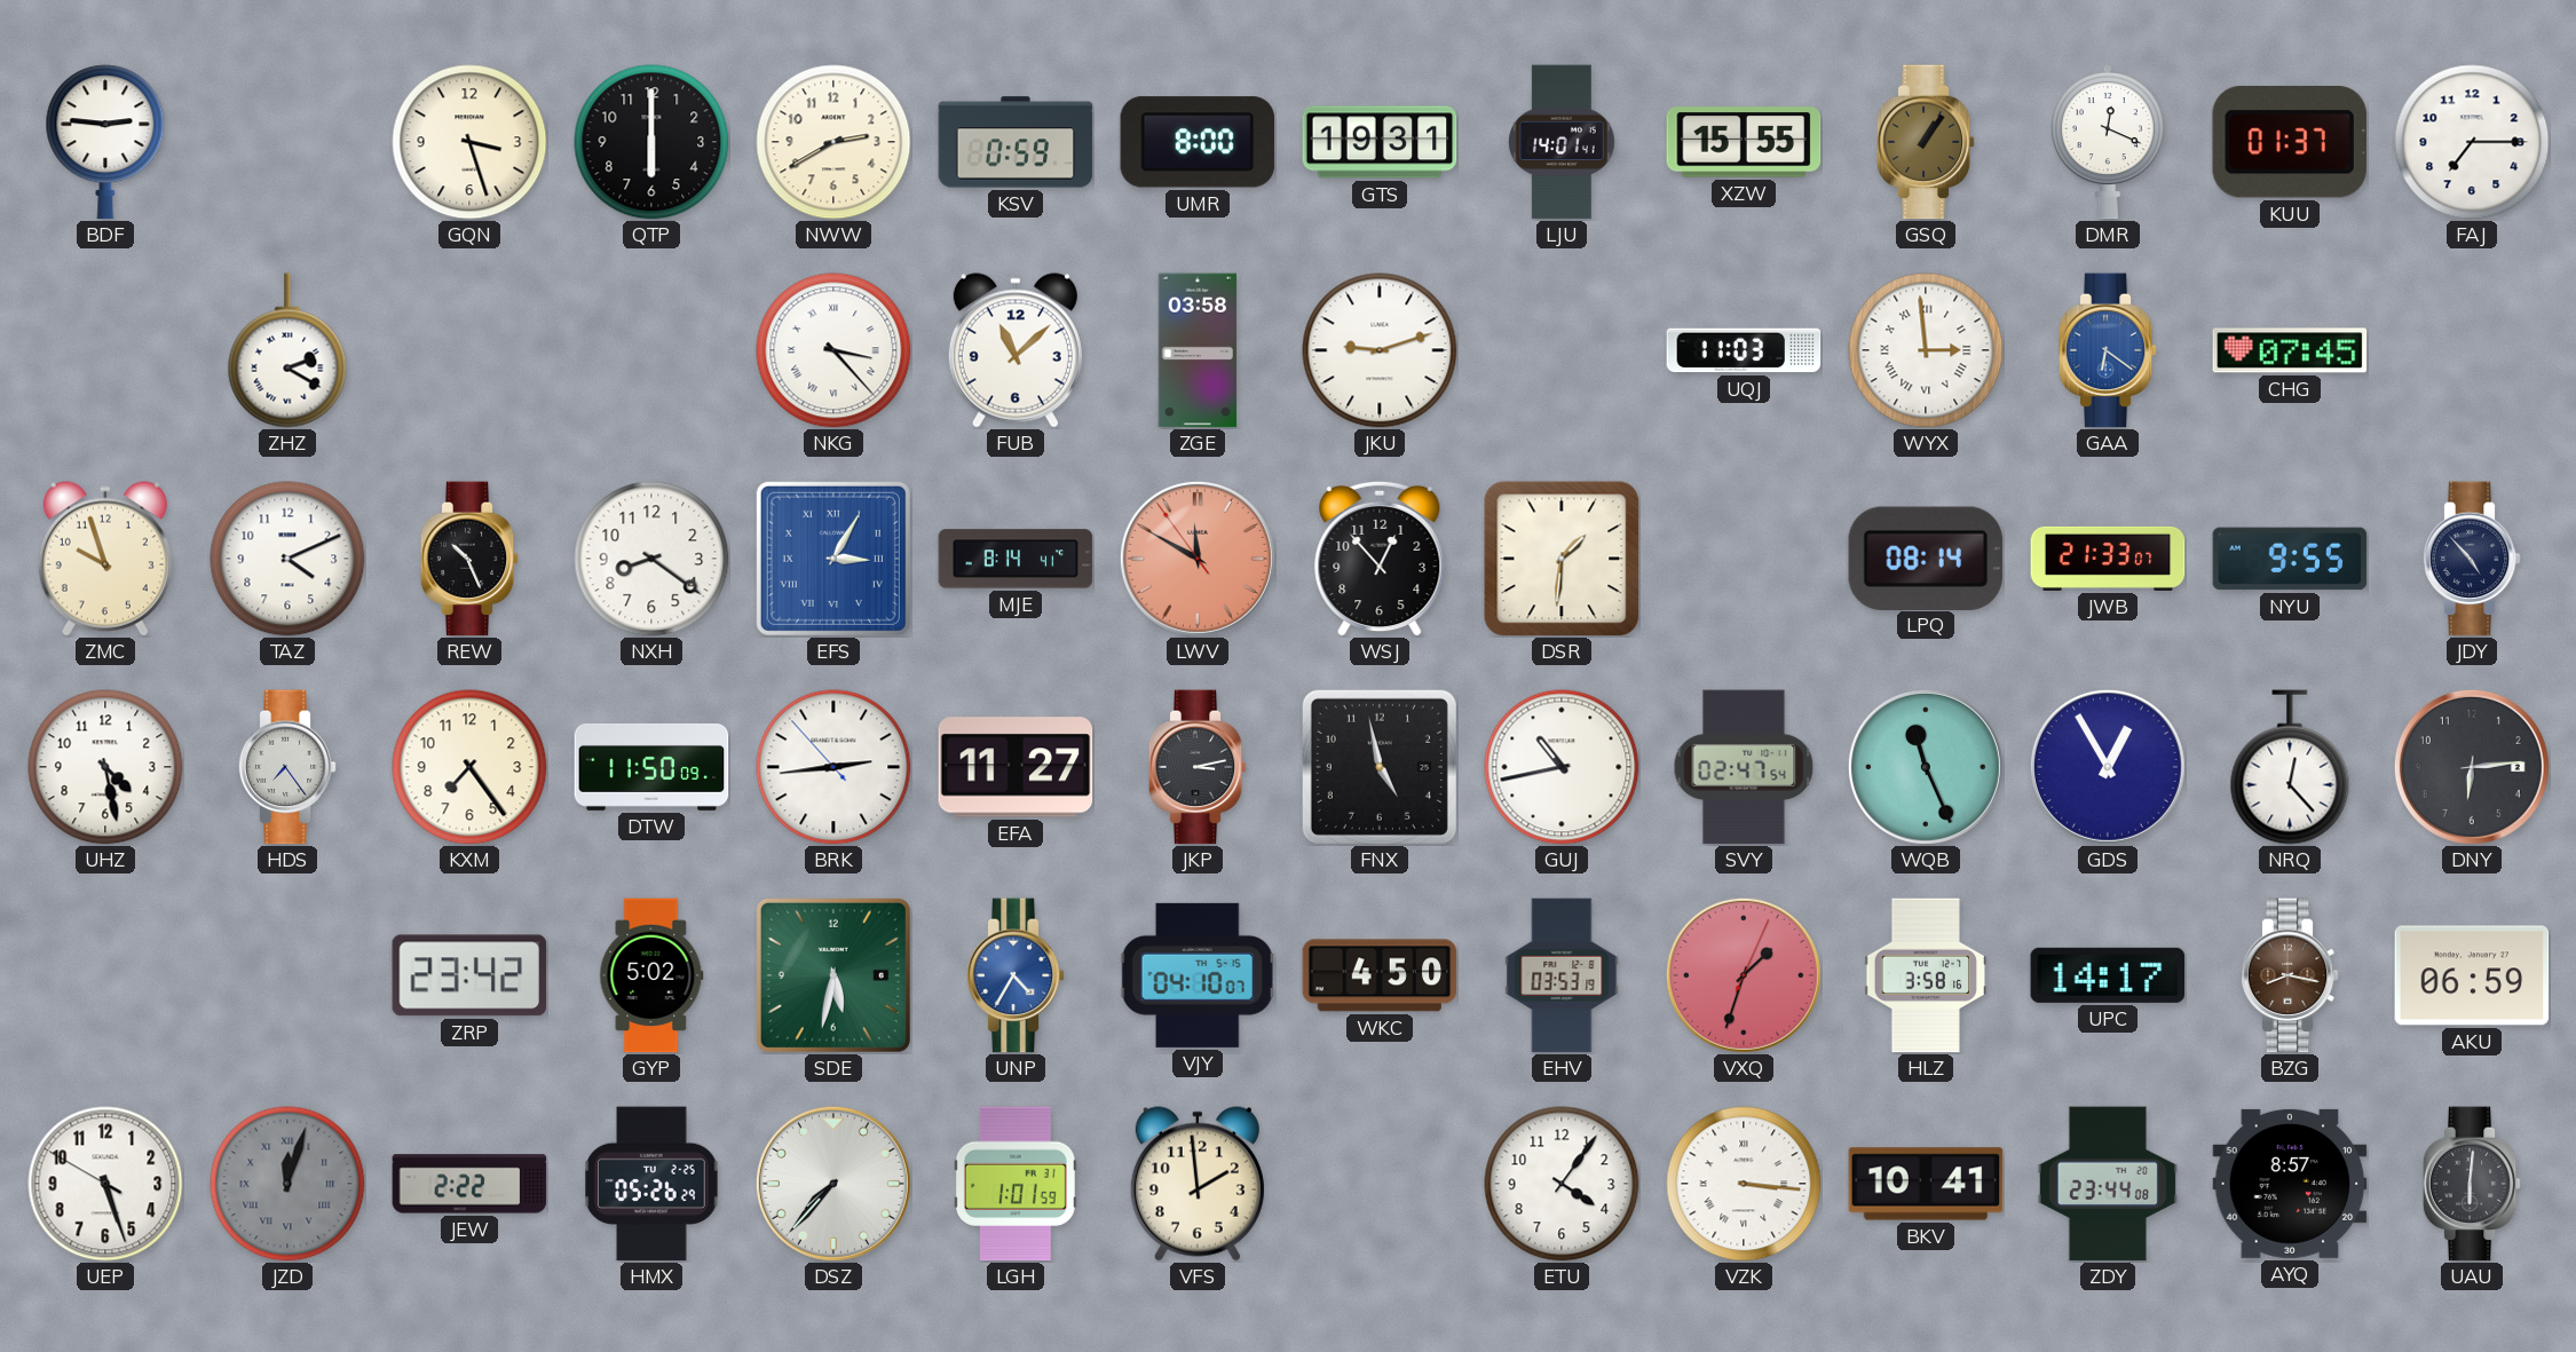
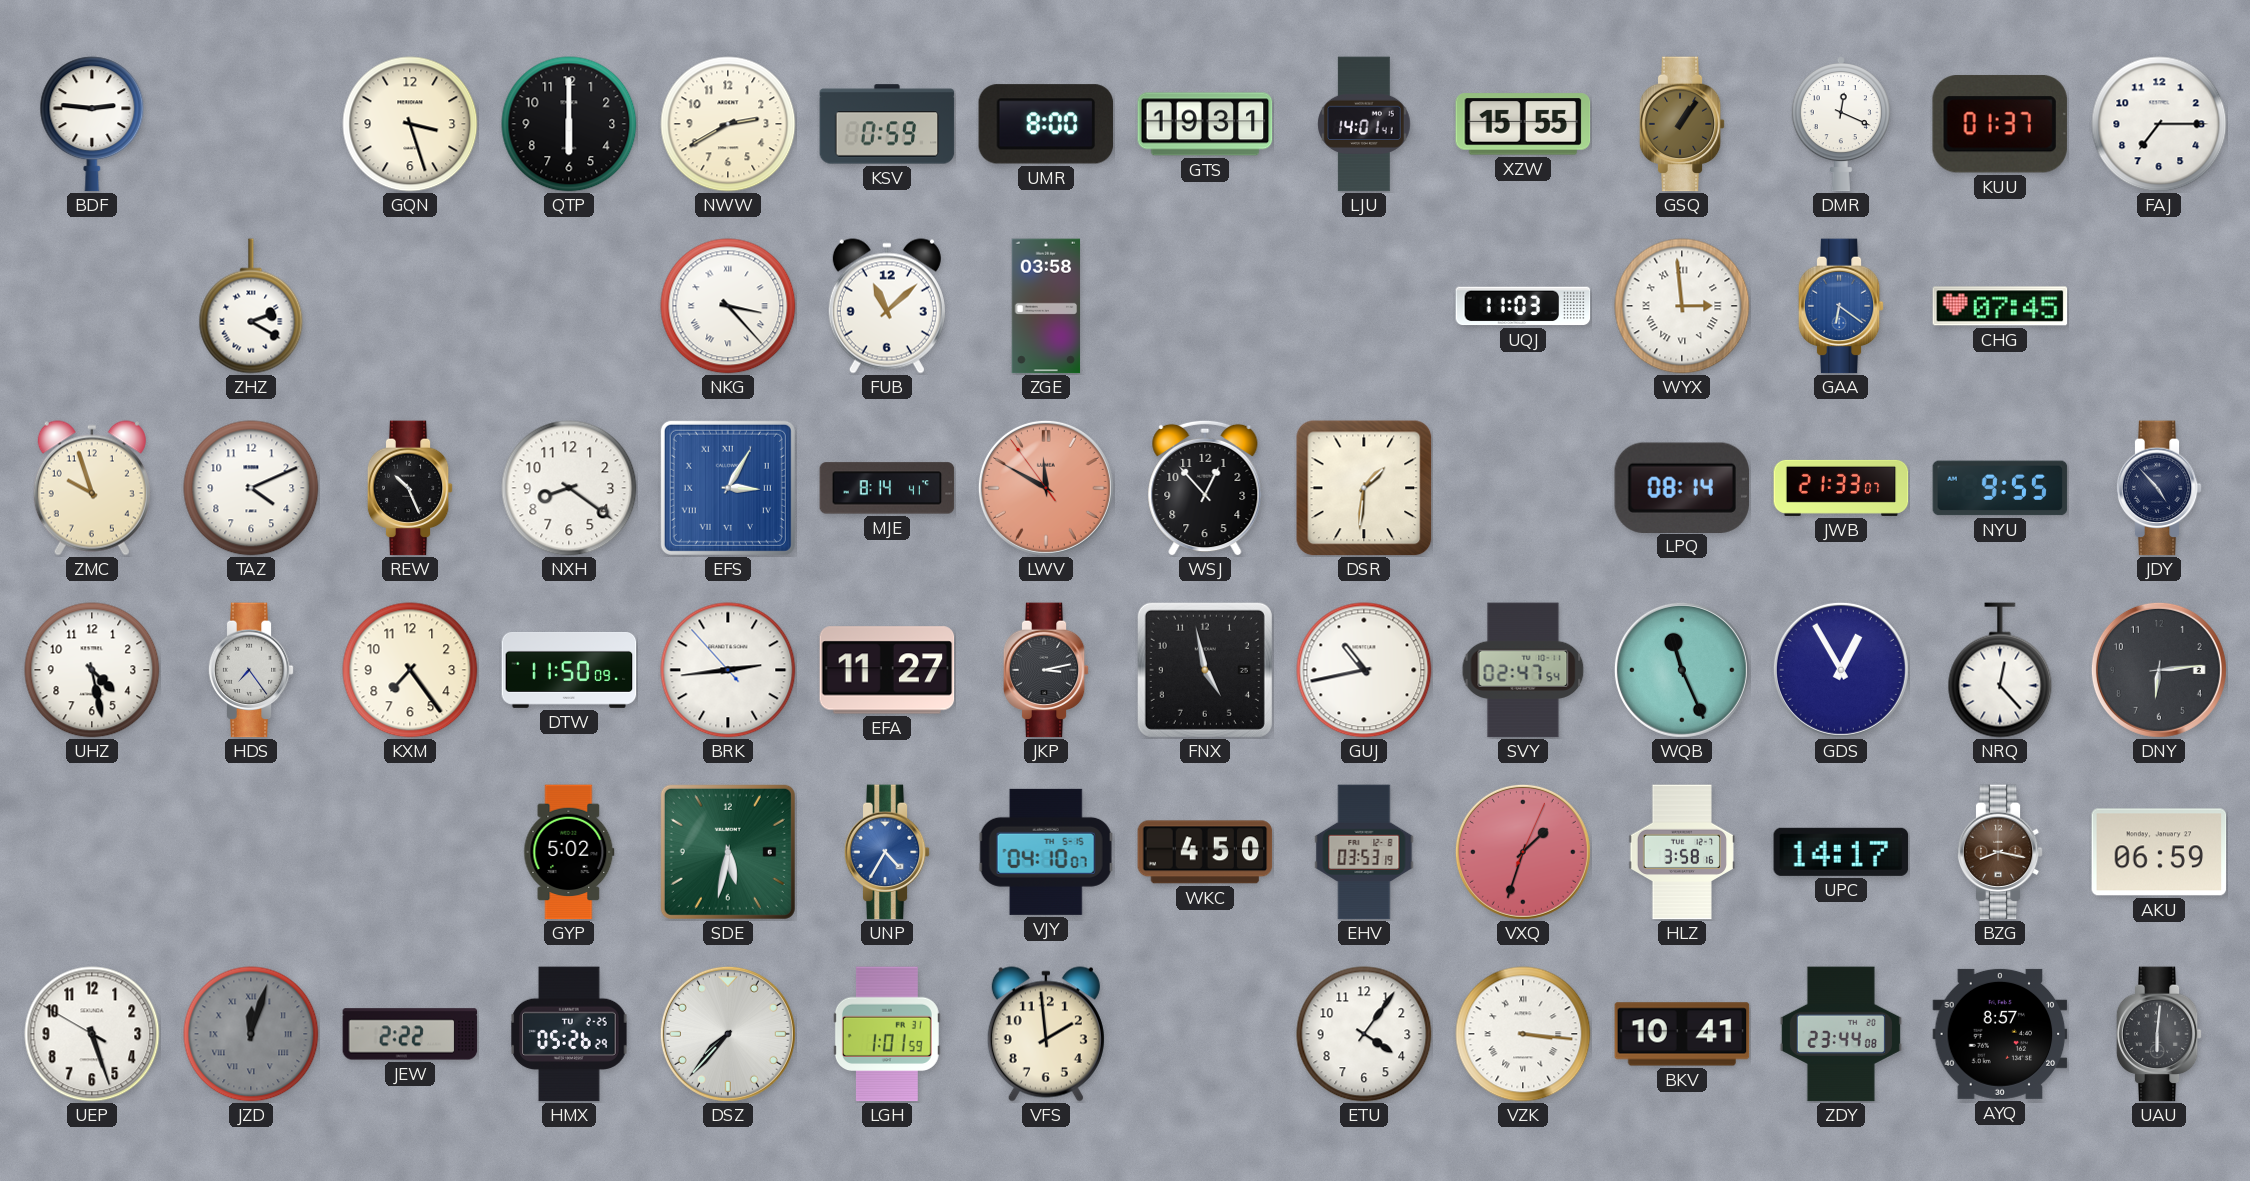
JKU: 9:12 -> none (1380, 350)
ZRP: 23:42 -> none (469, 975)
